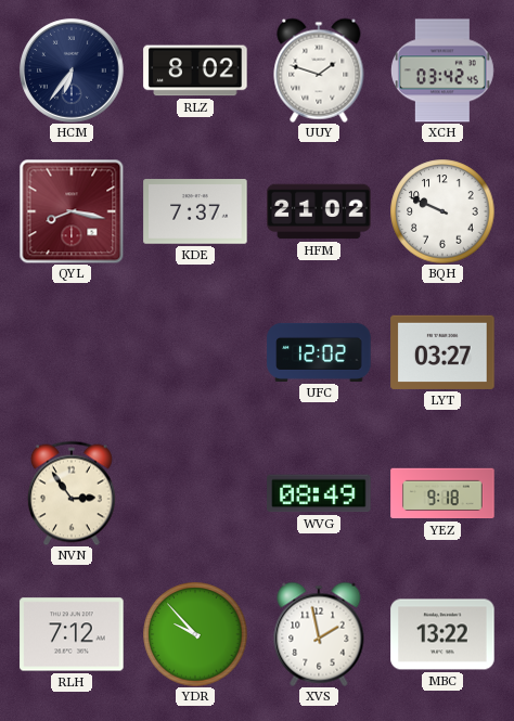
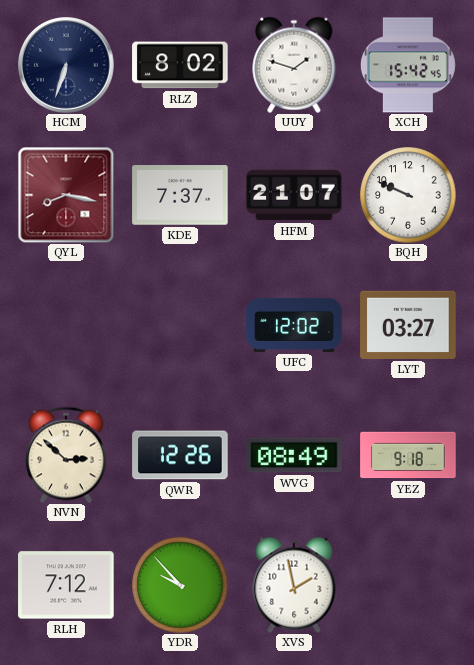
HCM: 6:36 -> 6:33 (66, 65)
XCH: 03:42 -> 15:42 (408, 65)
HFM: 21:02 -> 21:07 (294, 195)
NVN: 2:54 -> 2:52 (66, 455)
QWR: none -> 12:26 (180, 455)
MBC: 13:22 -> none (442, 634)
